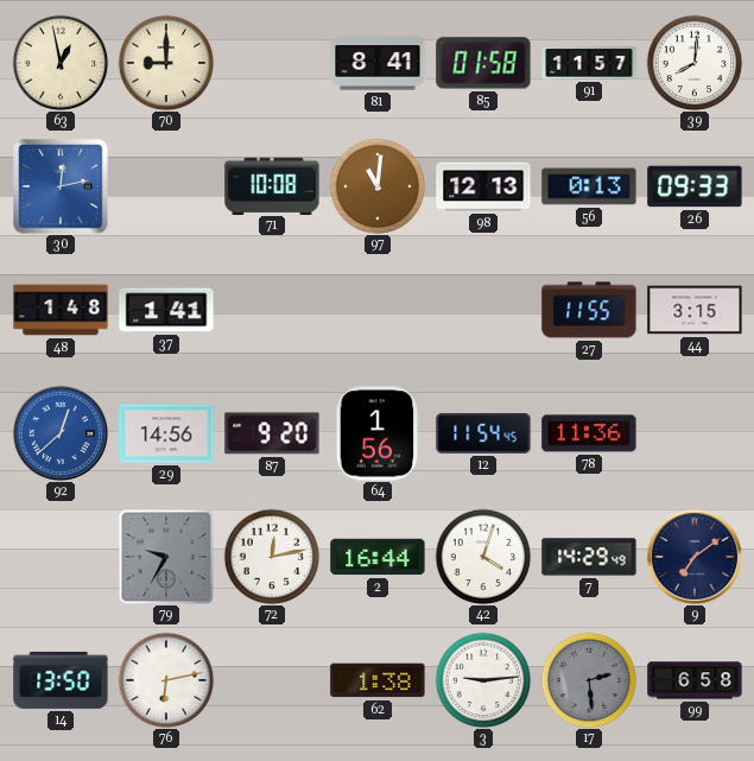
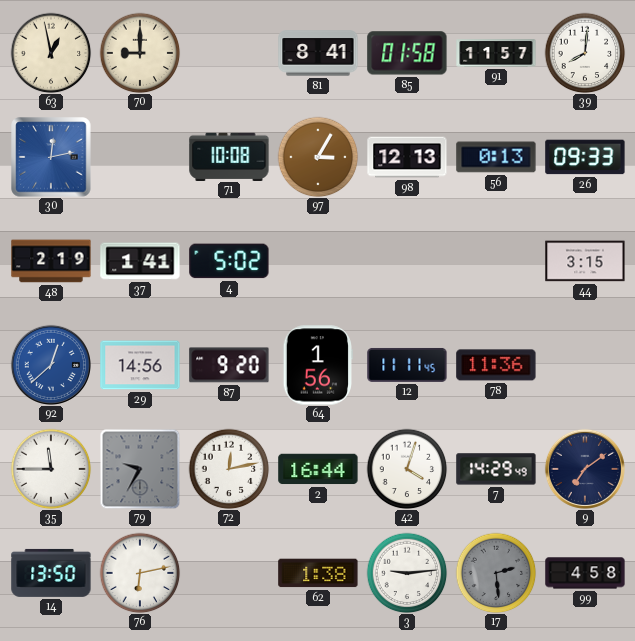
97: 11:01 -> 3:05 (318, 157)
48: 1:48 -> 2:19 (51, 261)
4: none -> 5:02 (229, 261)
27: 11:55 -> none (589, 310)
12: 11:54 -> 11:11 (407, 365)
35: none -> 11:45 (51, 469)
99: 6:58 -> 4:58 (585, 573)
